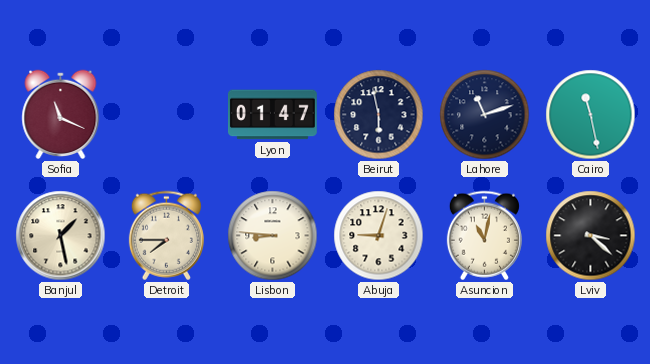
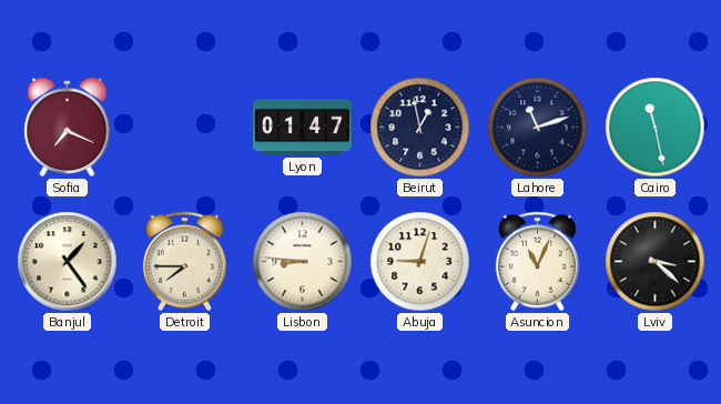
Sofia: 11:19 -> 7:19 (68, 128)
Beirut: 5:58 -> 12:58 (420, 128)
Banjul: 1:28 -> 1:24 (68, 262)
Asuncion: 11:02 -> 11:04 (537, 262)
